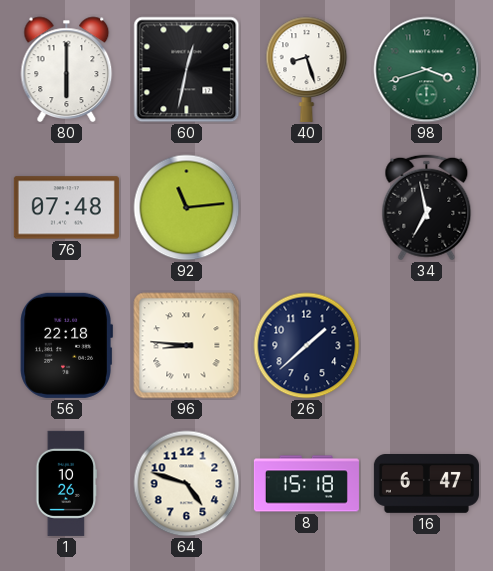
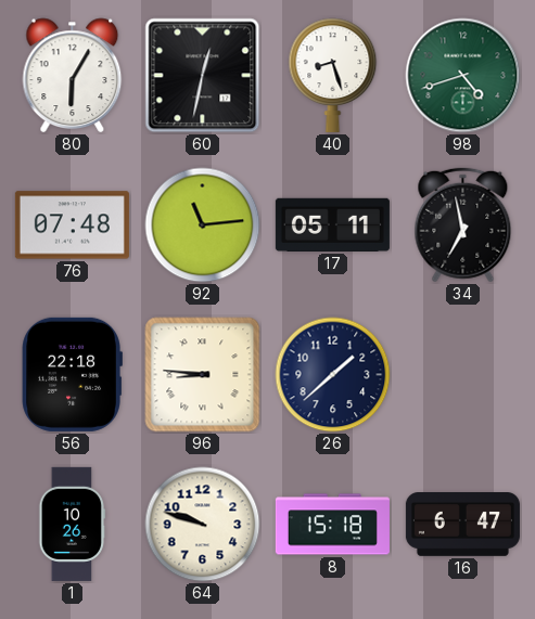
80: 6:00 -> 6:05 (73, 76)
98: 3:42 -> 4:42 (463, 76)
17: none -> 05:11 (332, 224)
64: 4:48 -> 9:48 (203, 525)
